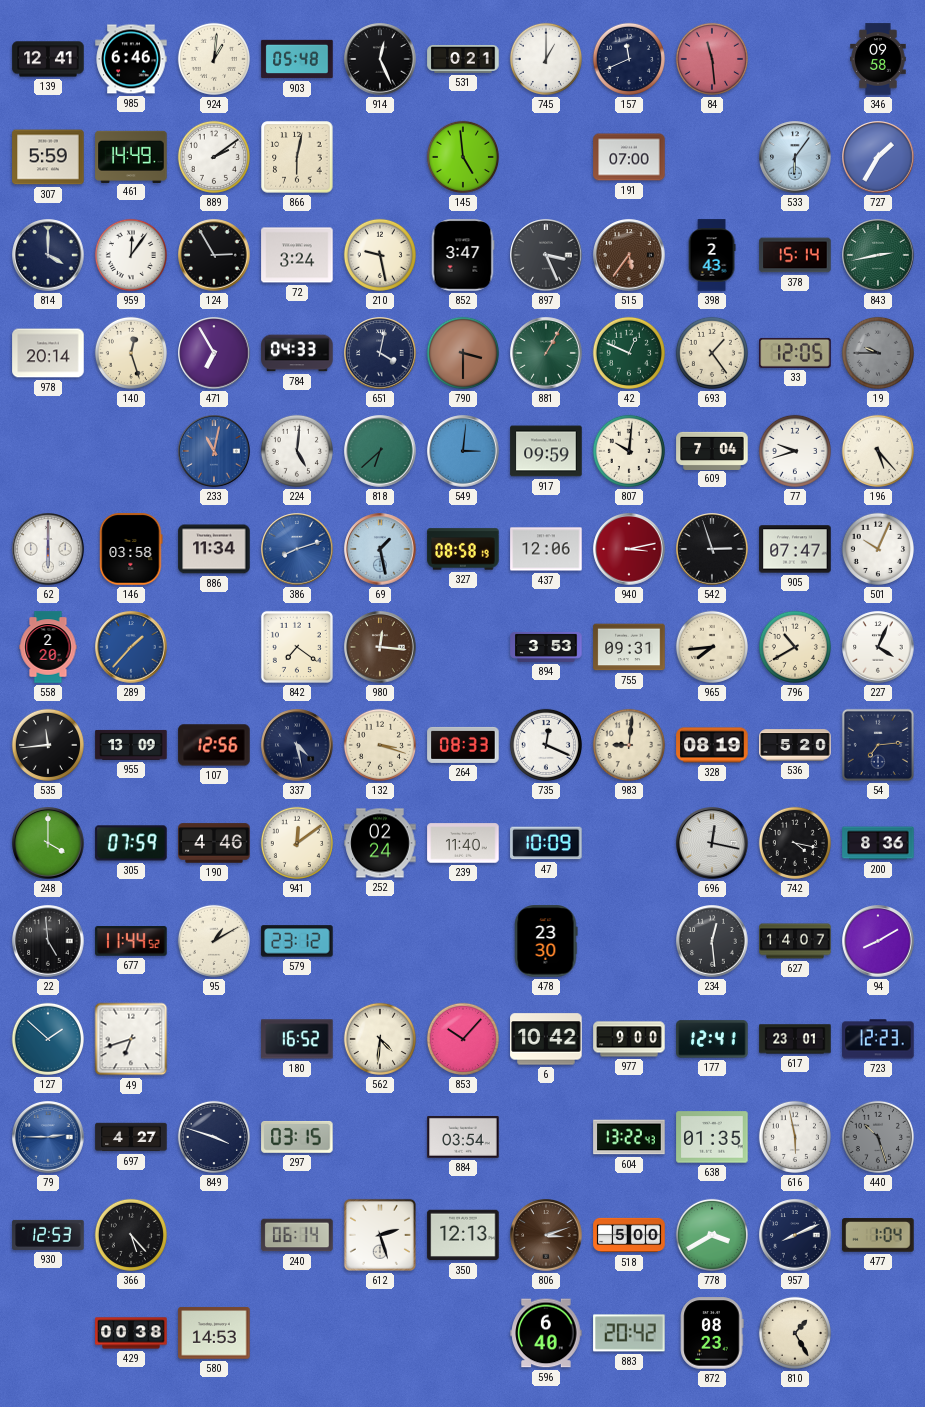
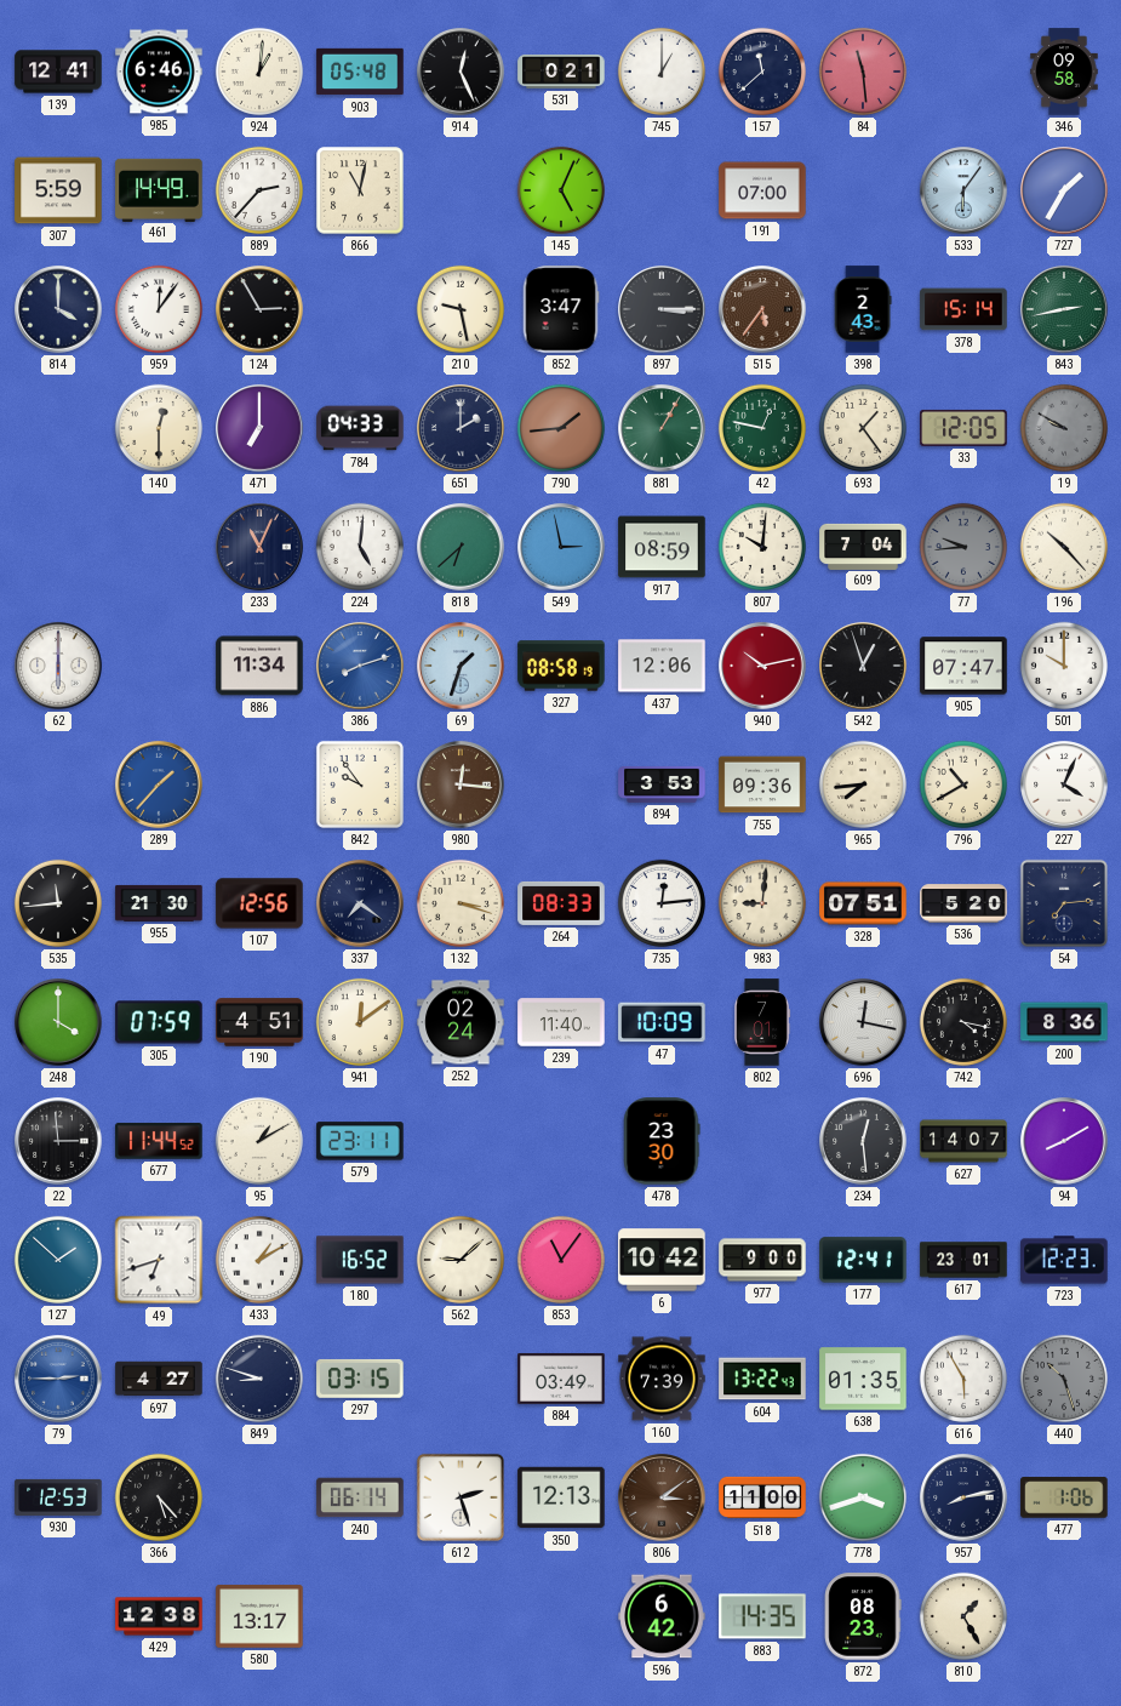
157: 11:41 -> 11:38 (762, 72)
889: 2:09 -> 2:37 (259, 190)
866: 6:02 -> 11:02 (360, 190)
145: 4:59 -> 5:04 (561, 190)
72: 3:24 -> none (297, 255)
897: 3:26 -> 3:15 (662, 309)
978: 20:14 -> none (48, 353)
140: 12:27 -> 12:30 (159, 428)
471: 6:55 -> 7:00 (259, 428)
651: 4:02 -> 2:00 (461, 428)
790: 3:30 -> 1:44 (561, 428)
42: 12:49 -> 12:47 (762, 428)
19: 9:45 -> 9:50 (1064, 428)
233: 11:02 -> 11:04 (259, 547)
233 dial: blue -> navy (259, 547)
549: 3:01 -> 2:58 (561, 547)
917: 09:59 -> 08:59 (662, 547)
77: 9:42 -> 9:44 (963, 547)
77 dial: white -> grey (963, 547)
196: 5:23 -> 10:23 (1064, 547)
146: 03:58 -> none (131, 549)
69: 1:28 -> 1:33 (461, 666)
940: 3:13 -> 10:13 (762, 666)
542: 2:57 -> 12:57 (863, 666)
501: 10:04 -> 10:00 (1064, 666)
558: 2:20 -> none (48, 647)
842: 7:21 -> 9:54 (360, 784)
755: 09:31 -> 09:36 (762, 784)
955: 13:09 -> 21:30 (159, 903)
337: 4:28 -> 7:21 (360, 903)
735: 12:19 -> 12:14 (662, 903)
328: 08:19 -> 07:51 (863, 903)
190: 4:46 -> 4:51 (259, 1022)
802: none -> 7:01 (763, 1022)
22: 4:59 -> 2:59 (58, 1141)
579: 23:12 -> 23:11 (360, 1141)
433: none -> 1:10 (259, 1260)
562: 4:31 -> 9:08 (461, 1260)
853: 10:07 -> 11:06 (561, 1260)
849: 3:48 -> 8:48 (259, 1379)
884: 03:54 -> 03:49 (561, 1380)
160: none -> 7:39 (662, 1379)
616: 5:58 -> 5:55 (963, 1379)
806: 3:12 -> 3:09 (662, 1497)
518: 5:00 -> 11:00 (762, 1497)
778: 3:40 -> 3:42 (863, 1497)
957: 8:11 -> 8:13 (963, 1497)
477: 1:04 -> 1:06 (1064, 1497)
429: 00:38 -> 12:38 (159, 1616)
580: 14:53 -> 13:17 (259, 1616)
596: 6:40 -> 6:42 (662, 1616)
883: 20:42 -> 14:35 (762, 1616)
